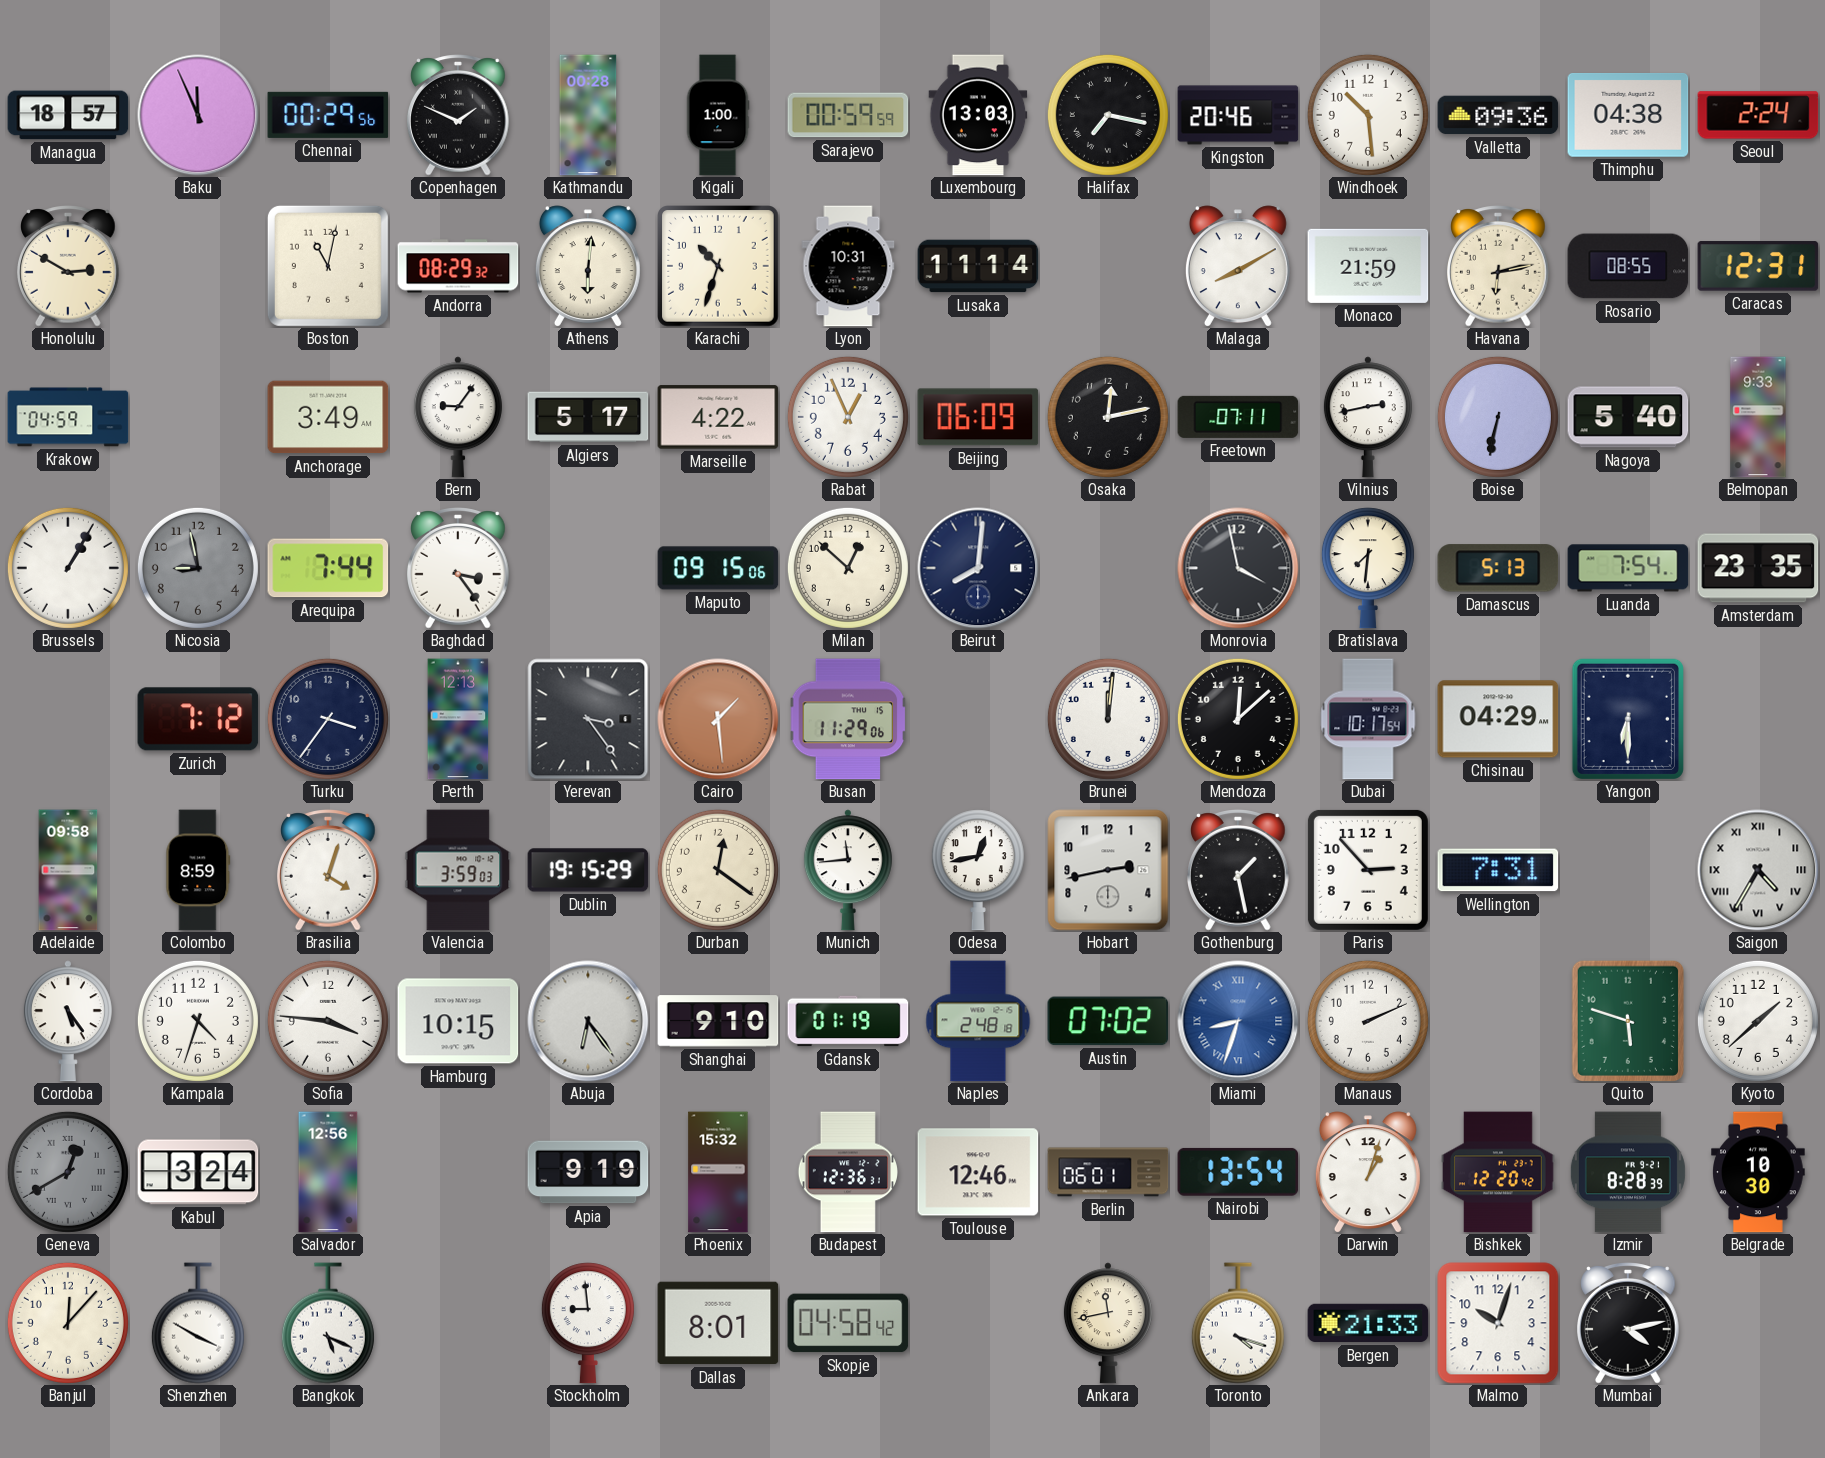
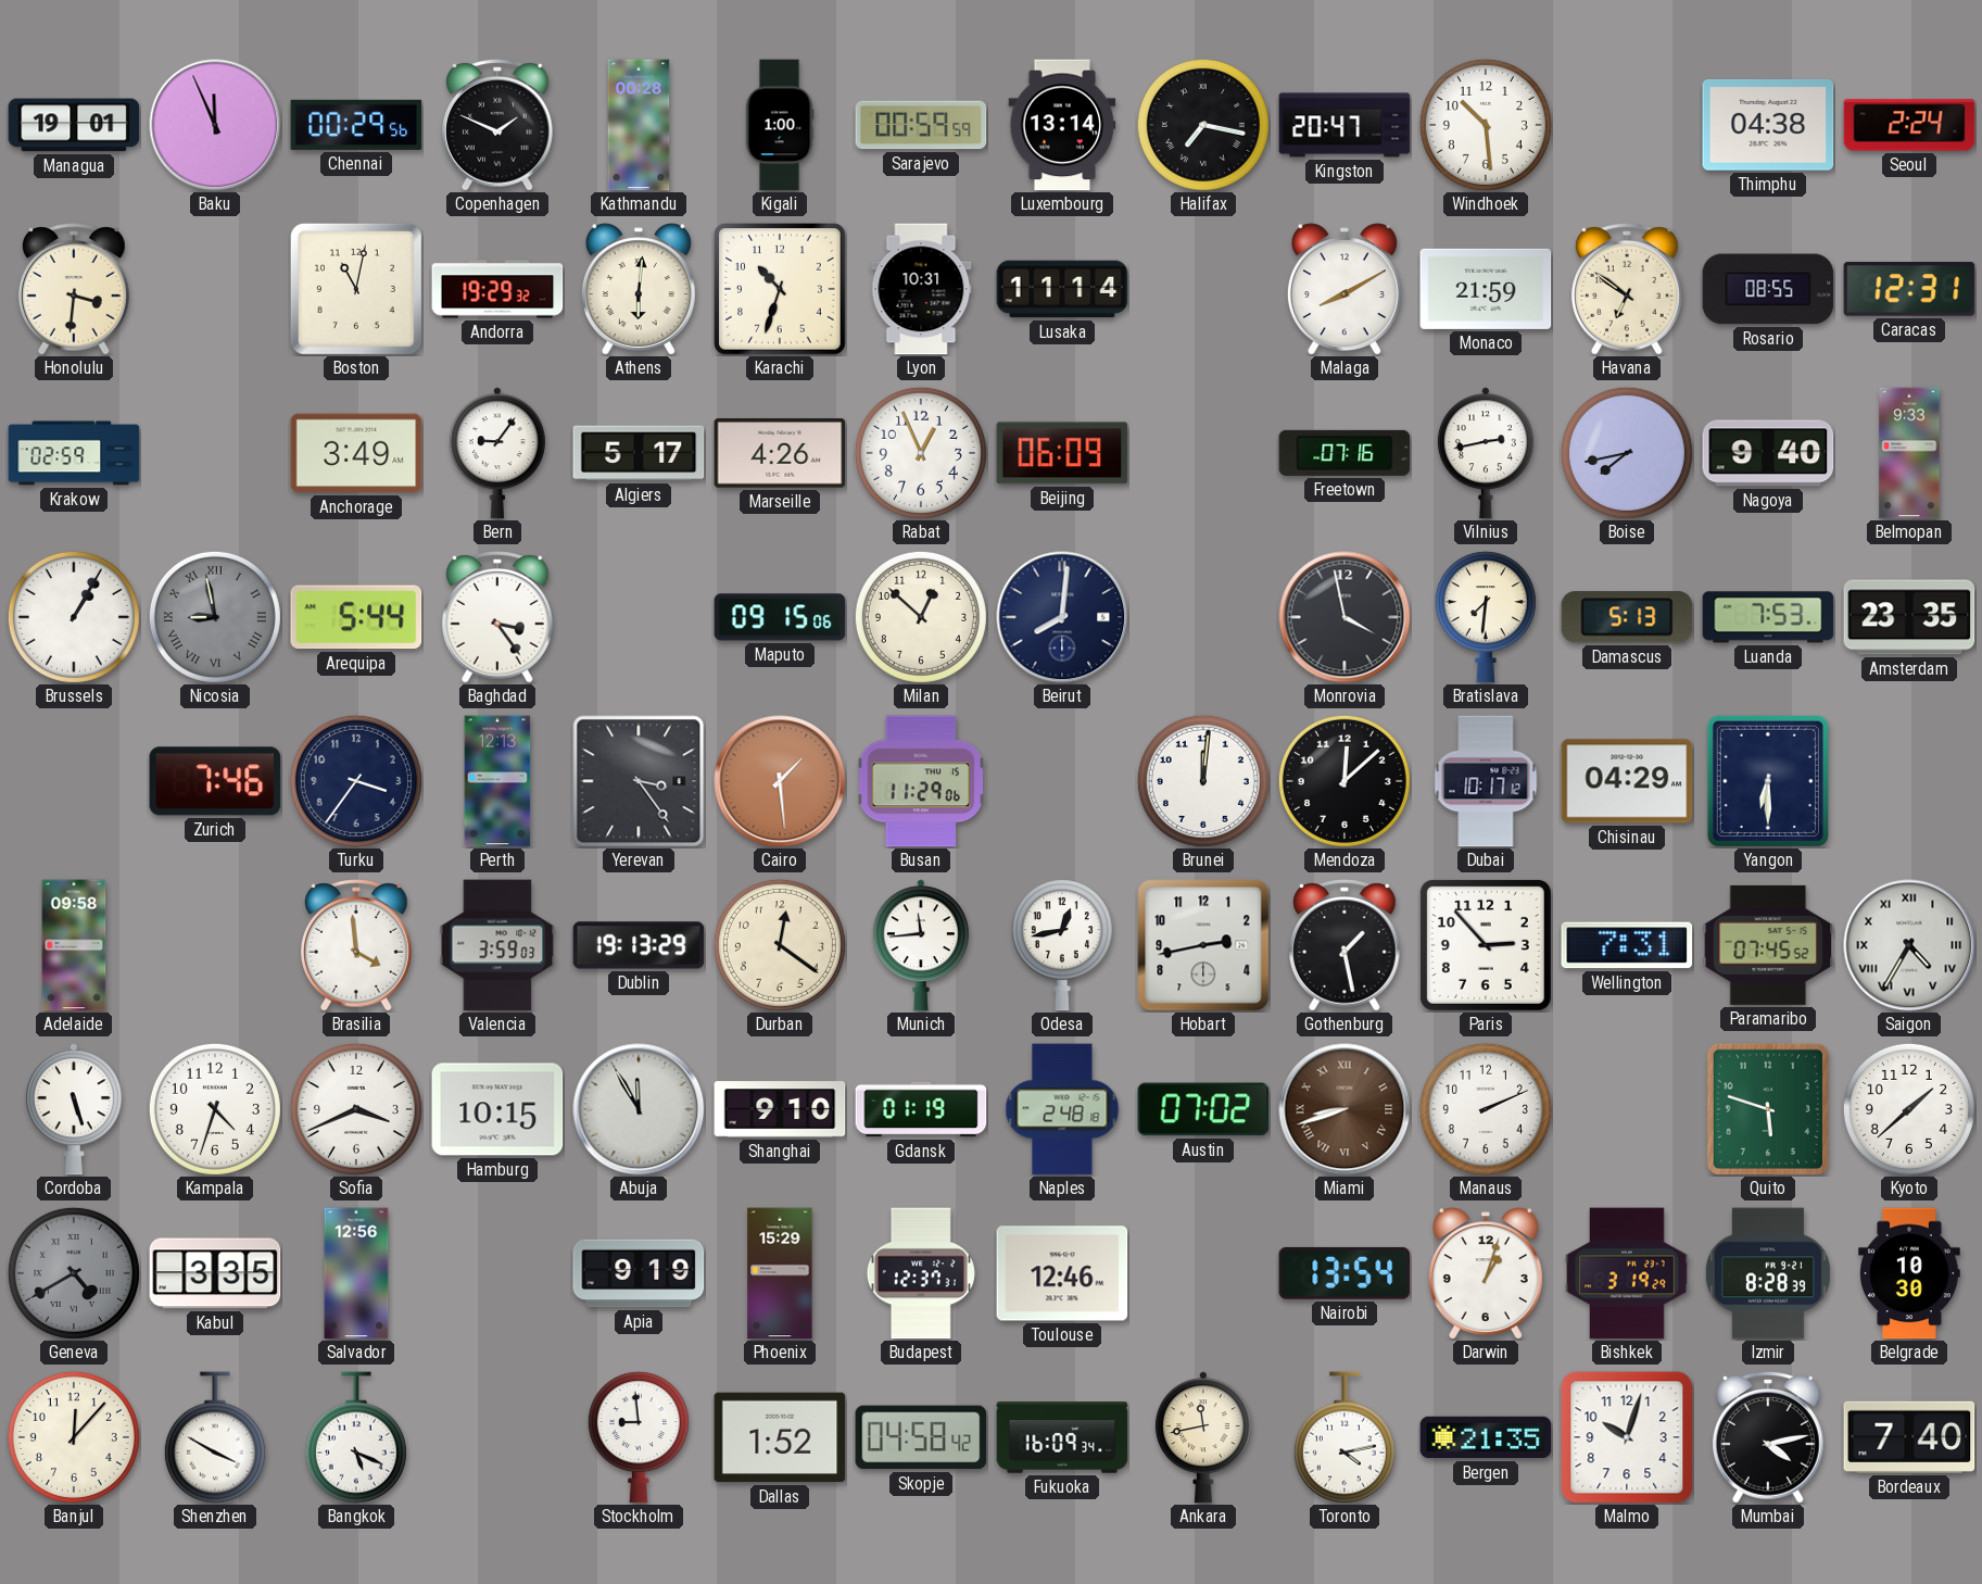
Managua: 18:57 -> 19:01 (74, 125)
Luxembourg: 13:03 -> 13:14 (1062, 125)
Kingston: 20:46 -> 20:47 (1345, 125)
Valletta: 09:36 -> none (1498, 115)
Honolulu: 2:50 -> 3:31 (75, 289)
Andorra: 08:29 -> 19:29 (497, 289)
Havana: 6:13 -> 6:51 (1628, 289)
Krakow: 04:59 -> 02:59 (74, 453)
Marseille: 4:22 -> 4:26 (780, 453)
Osaka: 12:13 -> none (1108, 417)
Freetown: 07:11 -> 07:16 (1345, 453)
Boise: 6:32 -> 7:43 (1627, 453)
Nagoya: 5:40 -> 9:40 (1768, 453)
Nicosia numerals: Arabic -> Roman (215, 617)
Arequipa: 7:44 -> 5:44 (356, 617)
Luanda: 7:54 -> 7:53 (1768, 617)
Zurich: 7:12 -> 7:46 (215, 781)
Dubai: 10:17:54 -> 10:17:12 (1486, 781)
Colombo: 8:59 -> none (198, 870)
Brasilia: 4:03 -> 3:59 (357, 945)
Dublin: 19:15 -> 19:13 (639, 945)
Paramaribo: none -> 07:45 (1768, 945)
Cordoba: 5:24 -> 5:27 (74, 1109)
Sofia: 3:46 -> 3:41 (356, 1109)
Abuja: 6:24 -> 11:55 (639, 1109)
Miami: 8:33 -> 8:42 (1345, 1109)
Miami dial: blue -> brown (1345, 1109)
Geneva: 12:40 -> 4:40 (74, 1273)
Kabul: 3:24 -> 3:35 (215, 1273)
Phoenix: 15:32 -> 15:29 (780, 1273)
Budapest: 12:36 -> 12:37 (921, 1273)
Berlin: 06:01 -> none (1108, 1172)
Bishkek: 12:20 -> 3:19 (1628, 1273)
Dallas: 8:01 -> 1:52 (780, 1437)
Fukuoka: none -> 16:09 (1062, 1437)
Toronto: 4:18 -> 4:13 (1345, 1437)
Bergen: 21:33 -> 21:35 (1486, 1437)
Bordeaux: none -> 7:40 (1909, 1437)
